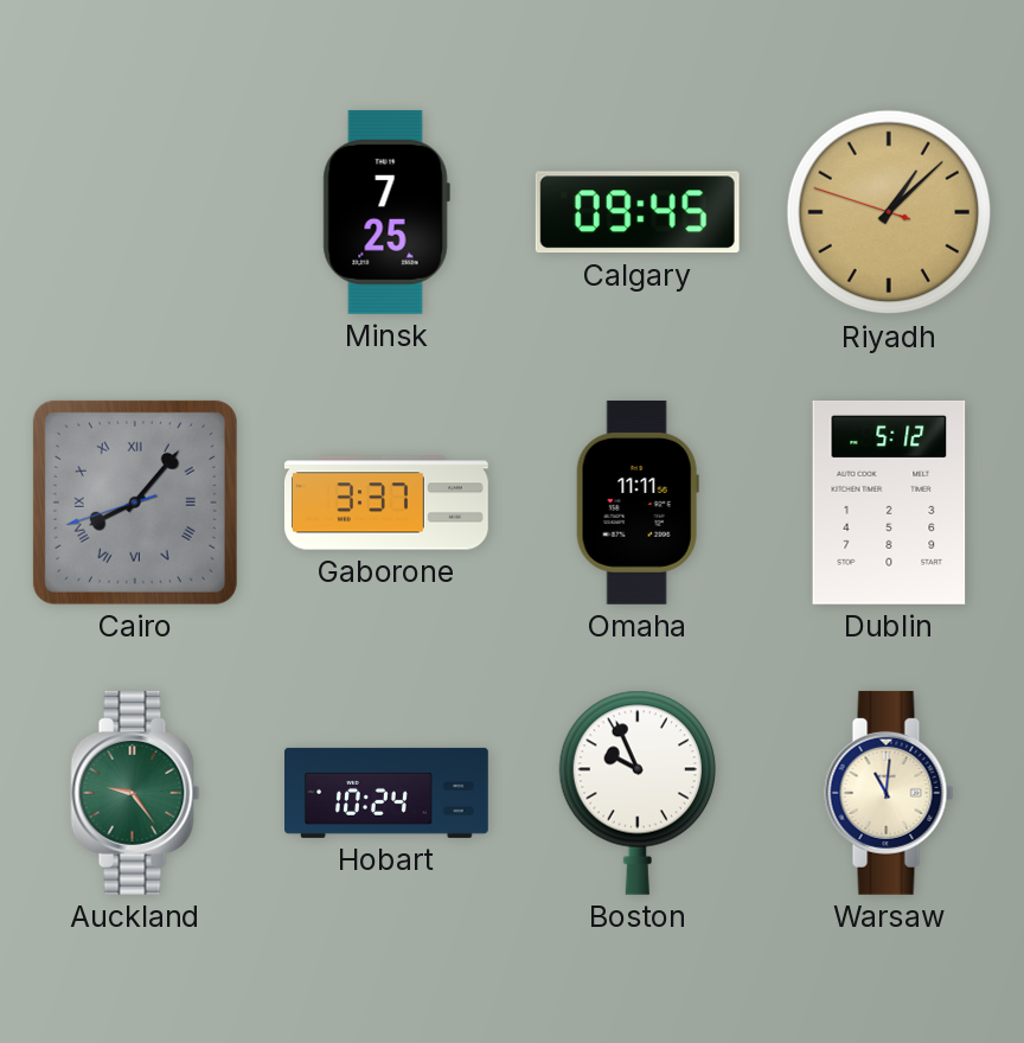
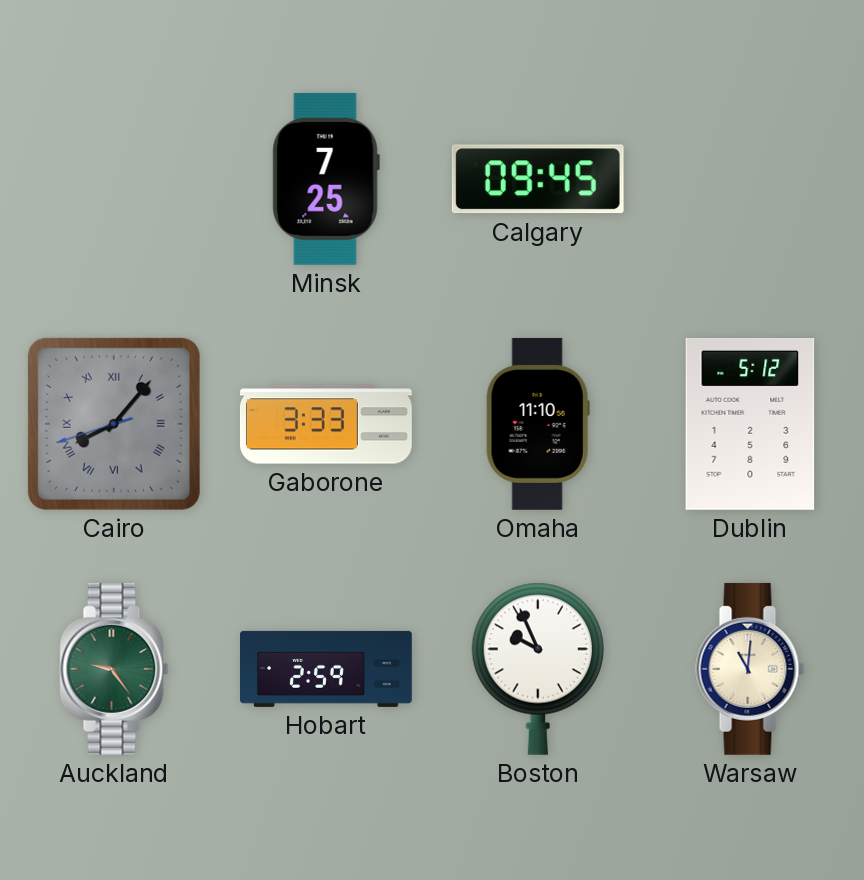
Riyadh: 1:07 -> none (889, 212)
Gaborone: 3:37 -> 3:33 (326, 424)
Omaha: 11:11 -> 11:10 (538, 424)
Hobart: 10:24 -> 2:59 (327, 669)
